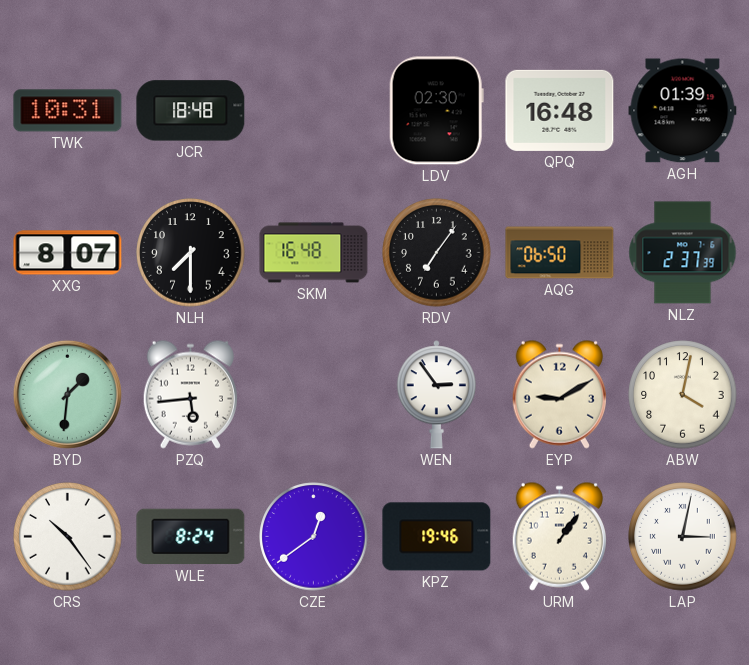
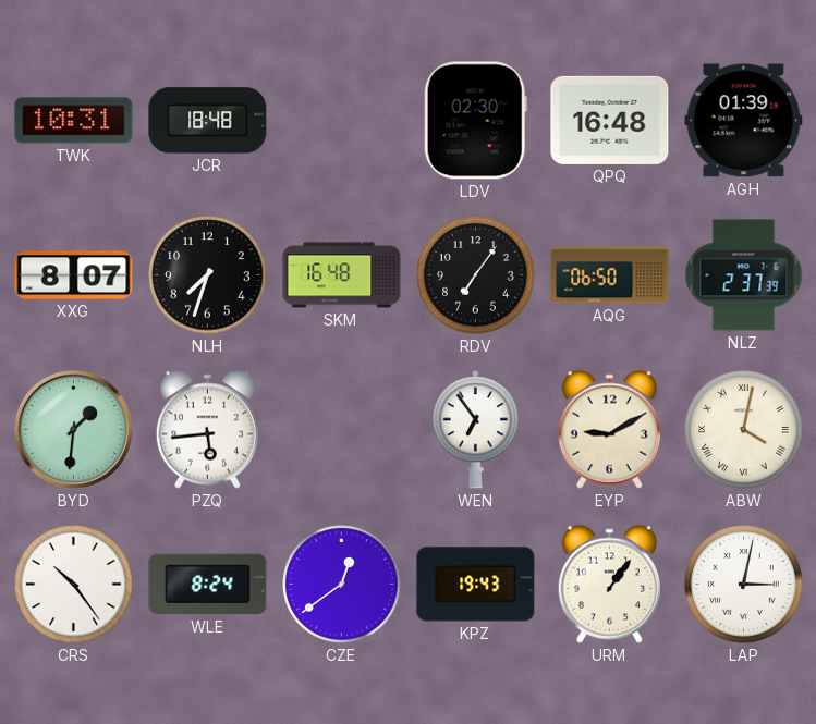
NLH: 7:30 -> 7:33 (208, 275)
WEN: 2:54 -> 6:54 (475, 430)
ABW numerals: Arabic -> Roman (744, 430)
KPZ: 19:46 -> 19:43 (476, 585)
